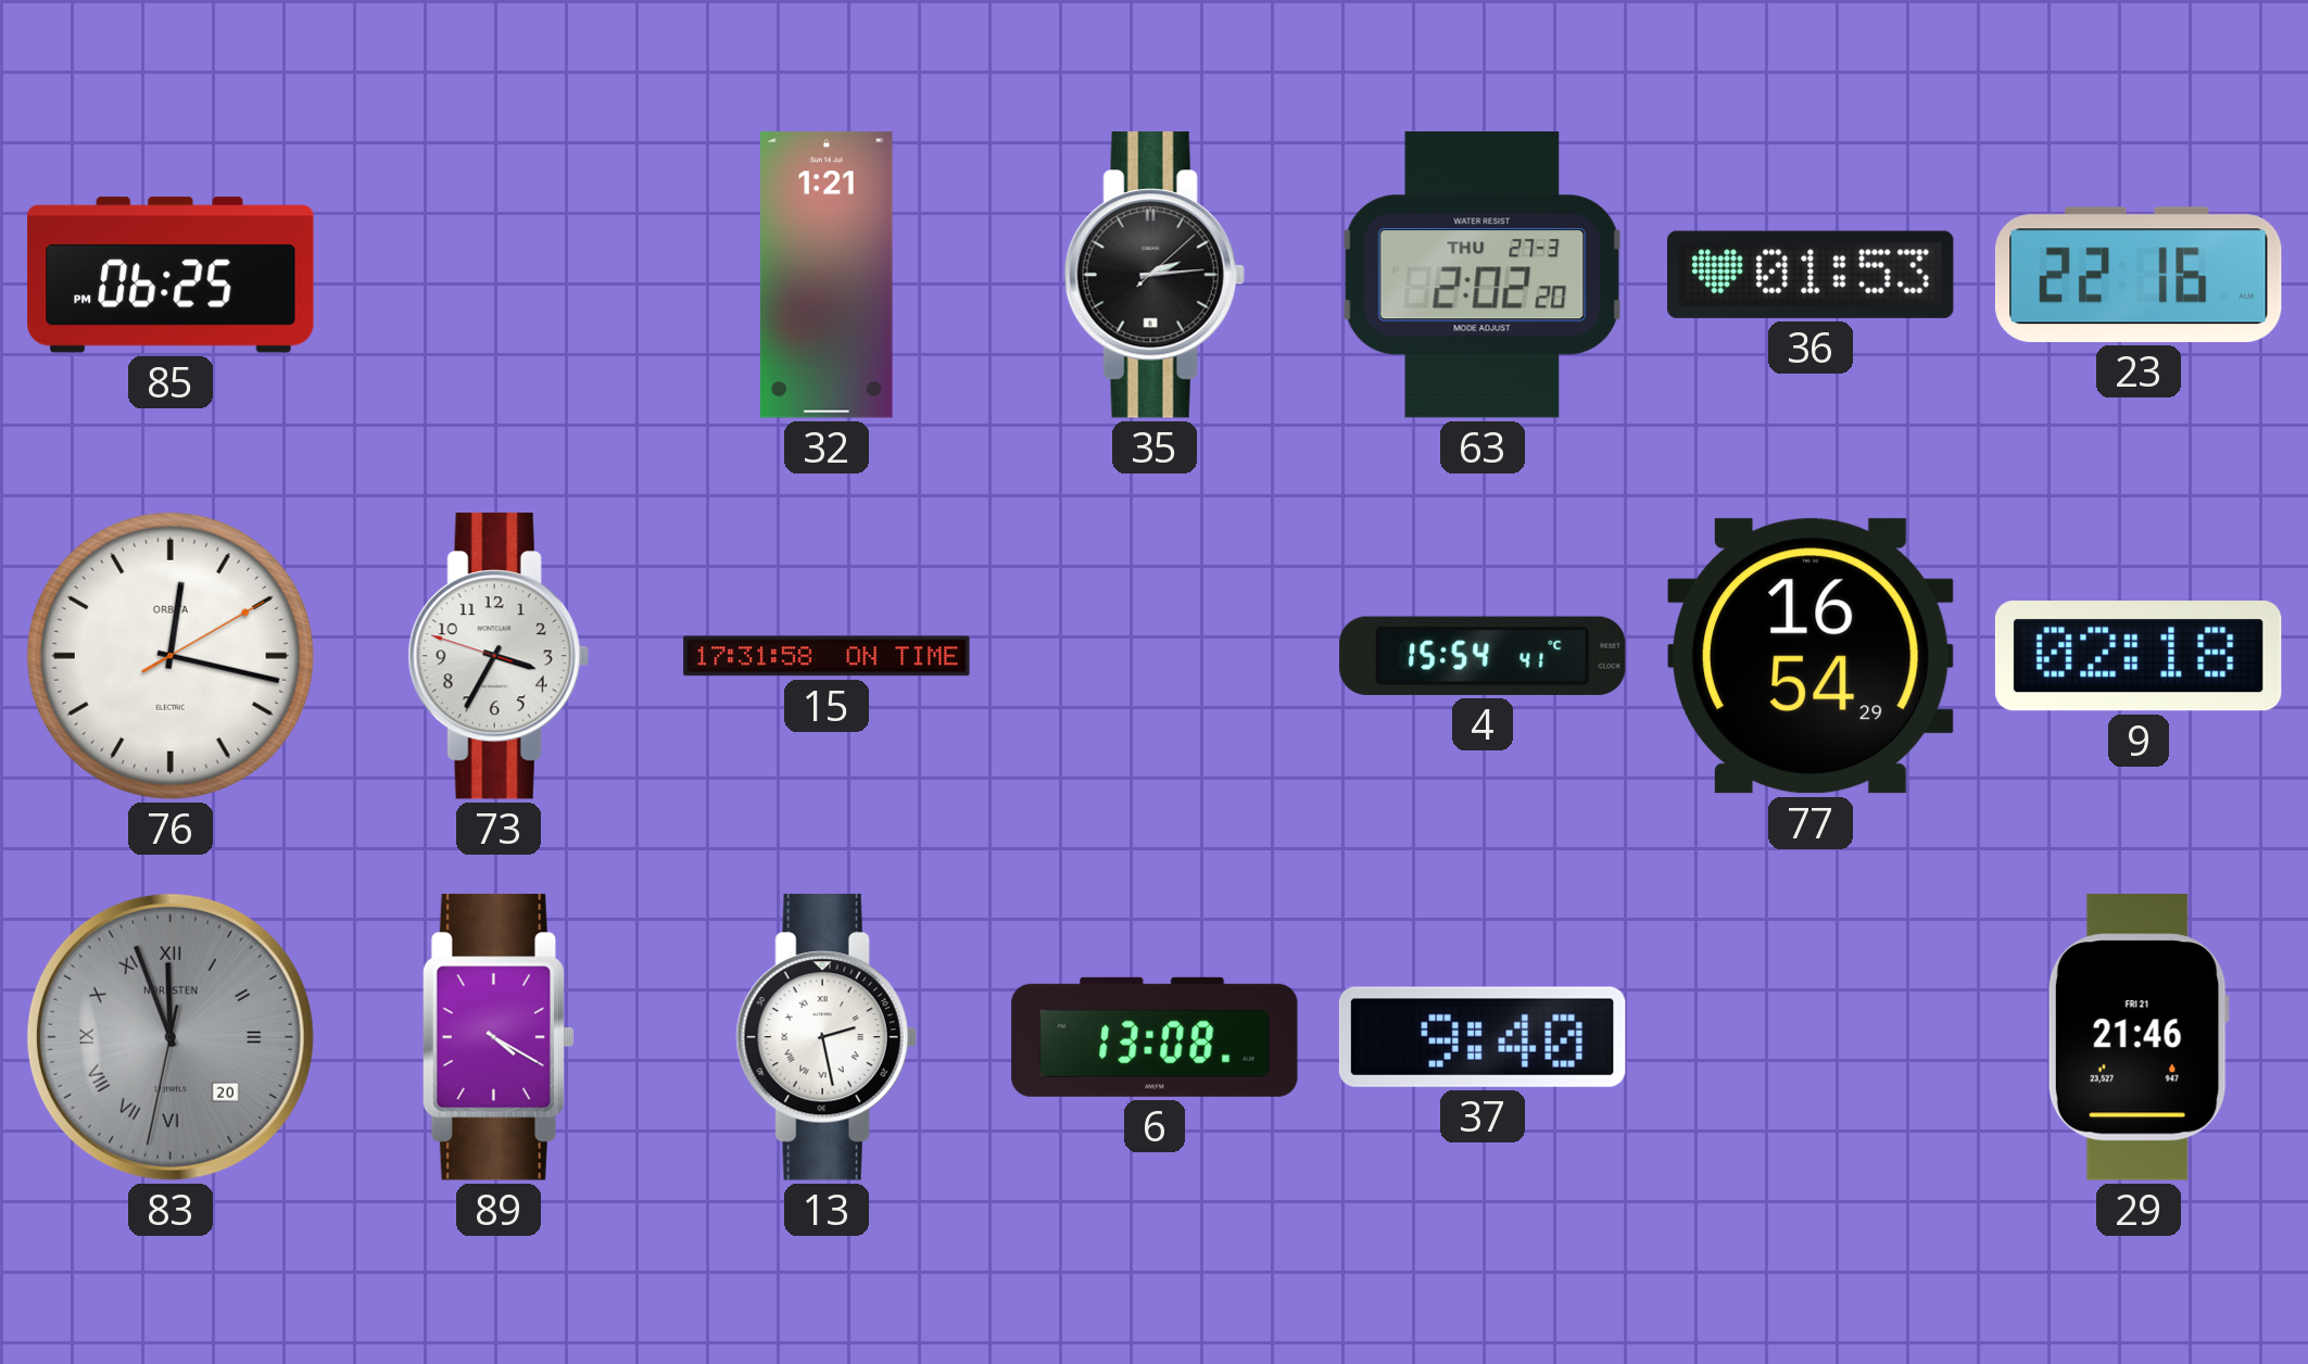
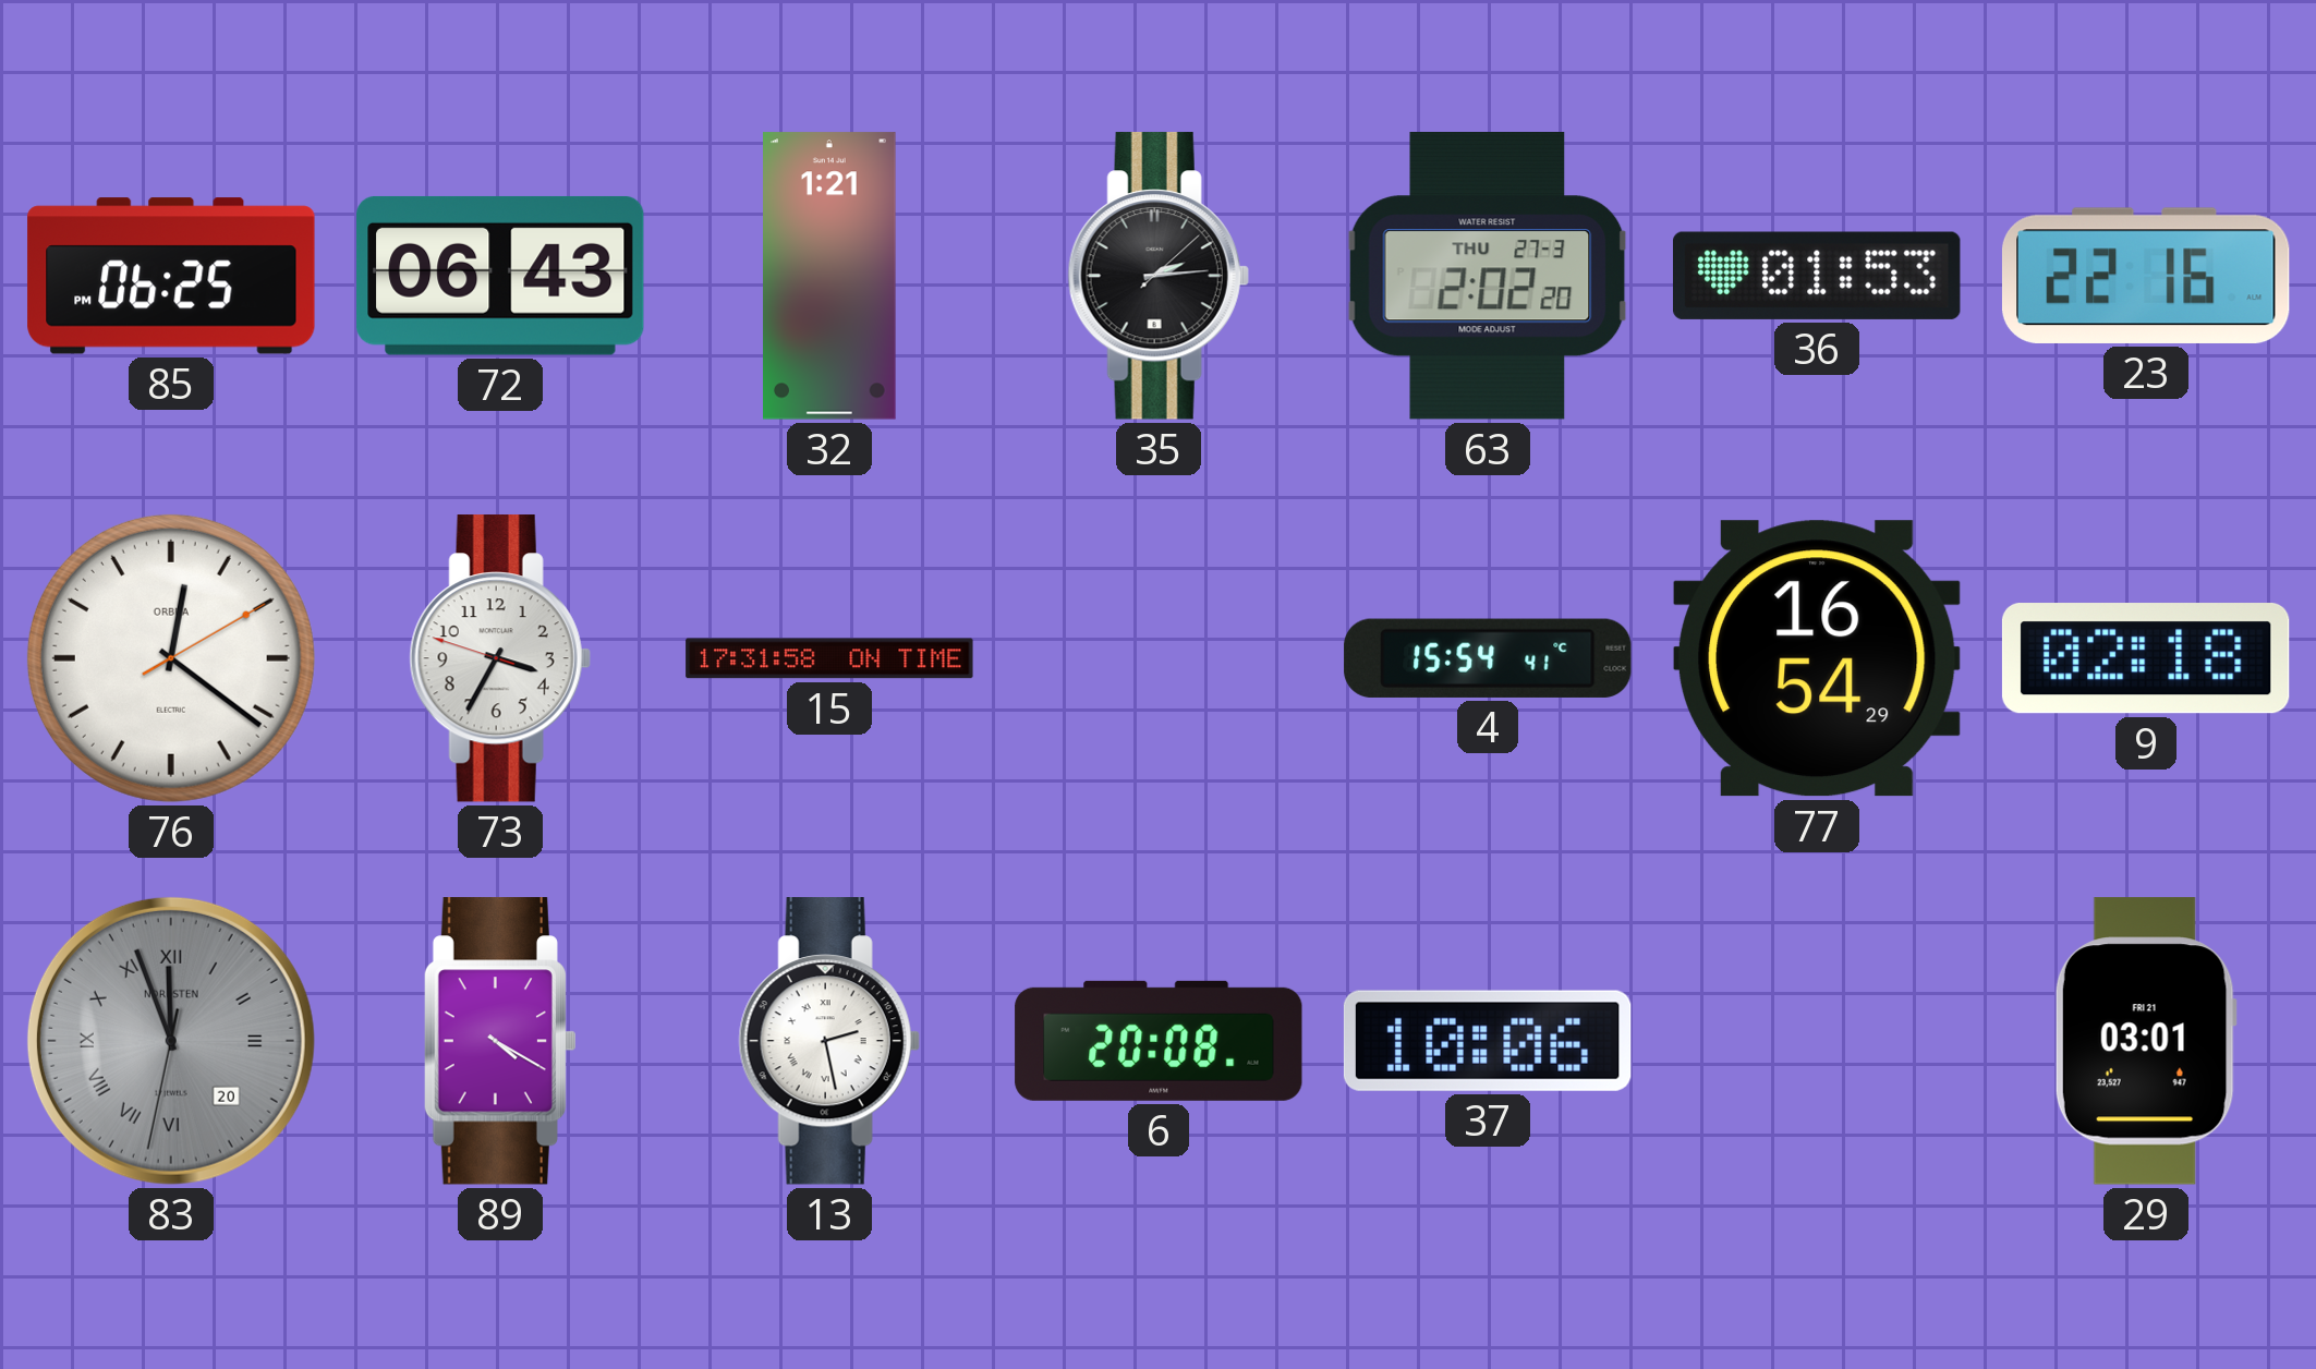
72: none -> 06:43 (500, 276)
76: 12:17 -> 12:21 (171, 658)
6: 13:08 -> 20:08 (1159, 1041)
37: 9:40 -> 10:06 (1488, 1041)
29: 21:46 -> 03:01 (2146, 1041)
